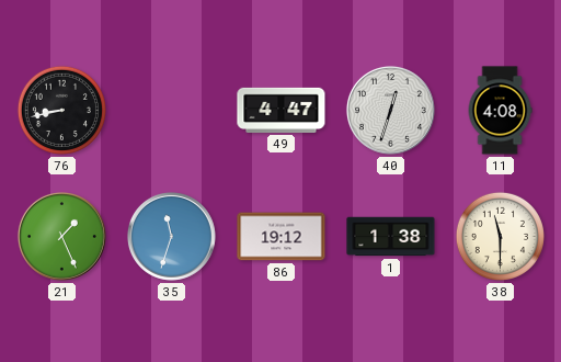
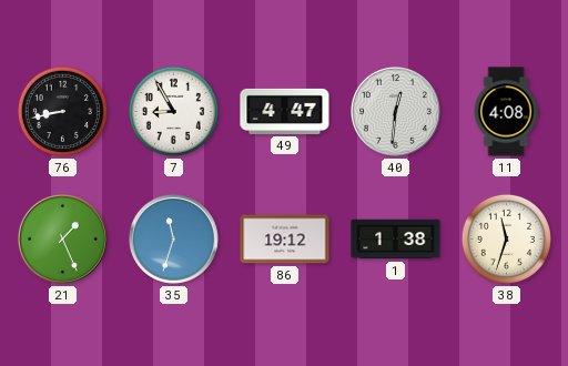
7: none -> 8:55 (173, 111)
40: 12:33 -> 12:31 (395, 111)
38: 11:30 -> 11:33 (506, 238)
